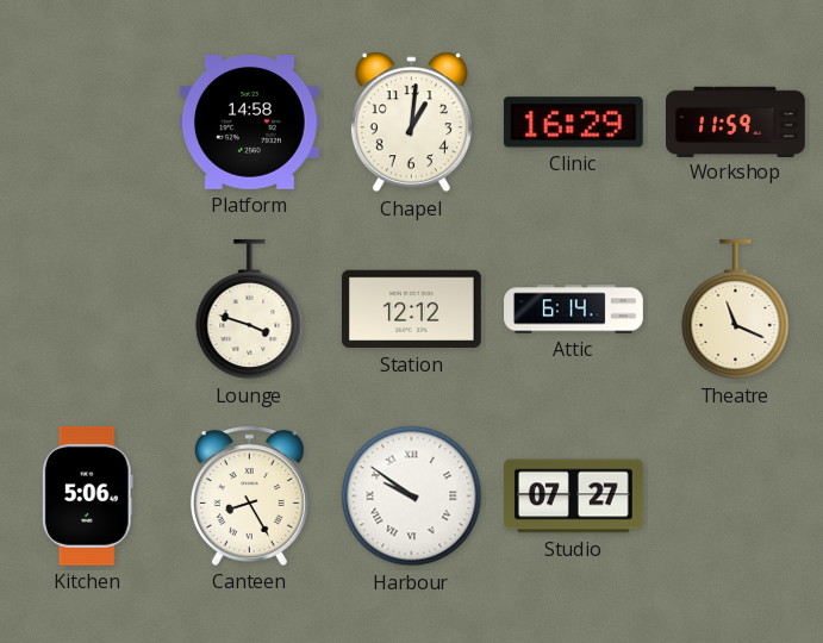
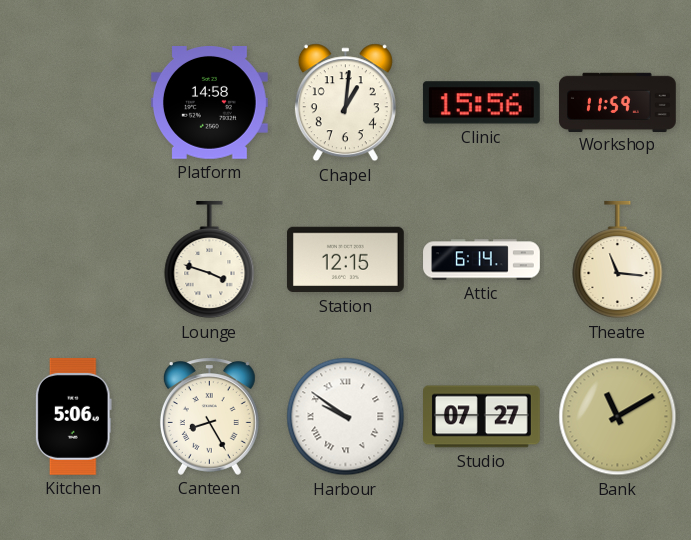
Clinic: 16:29 -> 15:56 (481, 103)
Station: 12:12 -> 12:15 (345, 260)
Theatre: 11:19 -> 11:16 (618, 260)
Bank: none -> 11:10 (618, 417)
